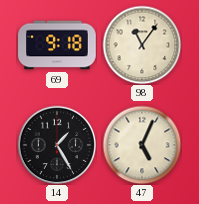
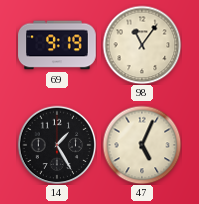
69: 9:18 -> 9:19 (57, 45)
